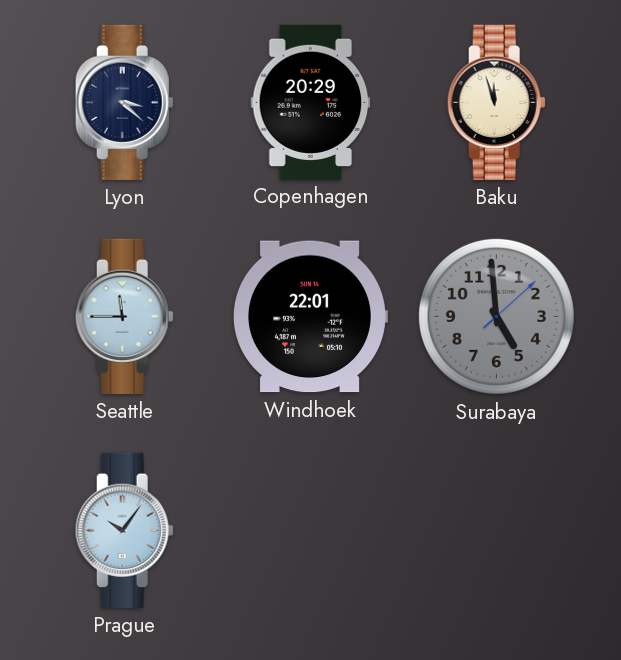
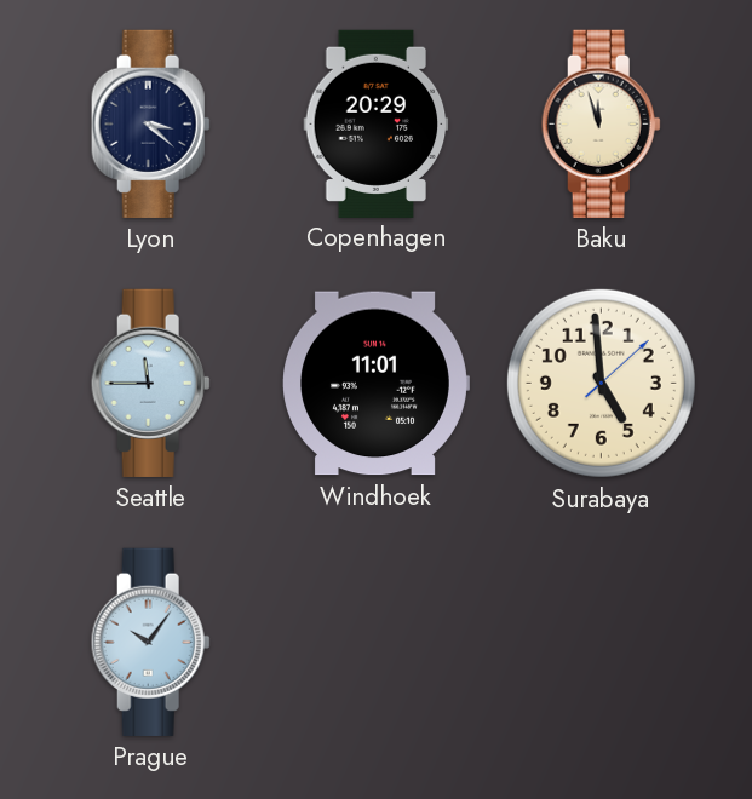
Windhoek: 22:01 -> 11:01 (377, 384)
Surabaya dial: grey -> cream (601, 383)
